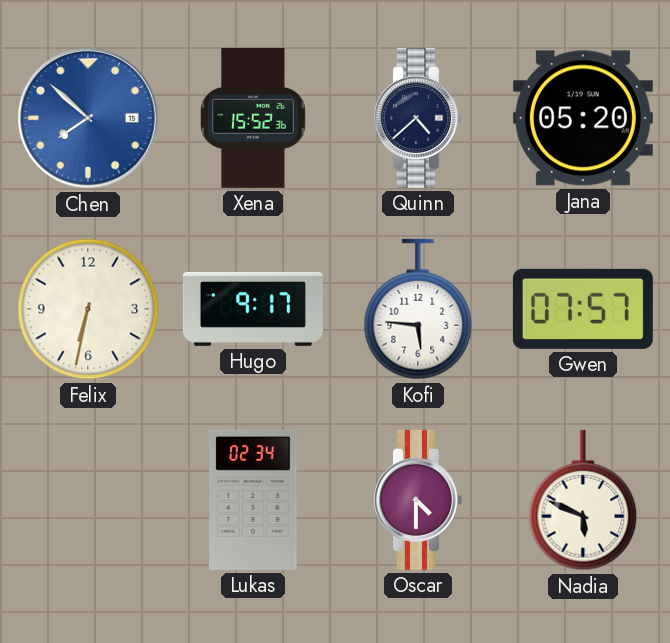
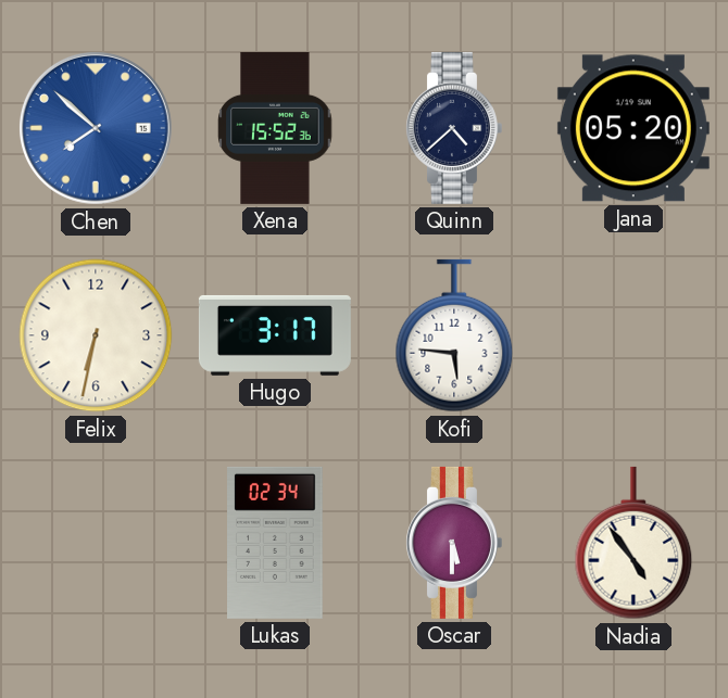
Hugo: 9:17 -> 3:17 (275, 335)
Gwen: 07:57 -> none (583, 309)
Oscar: 4:30 -> 5:30 (453, 543)
Nadia: 5:49 -> 4:54 (633, 543)
